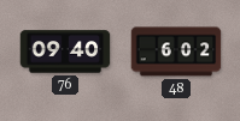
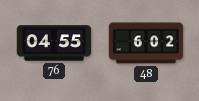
76: 09:40 -> 04:55 (54, 43)
